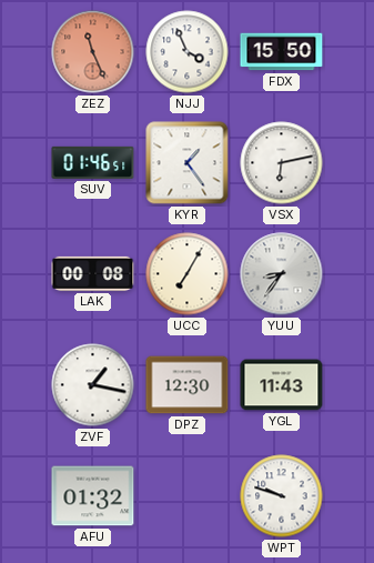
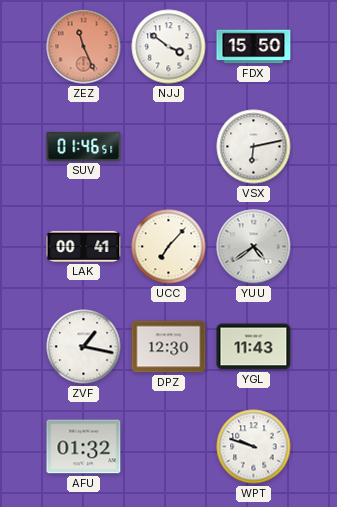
NJJ: 3:56 -> 3:51 (169, 47)
KYR: 1:24 -> none (188, 163)
LAK: 00:08 -> 00:41 (84, 246)
UCC: 7:05 -> 7:07 (169, 247)
YUU: 8:36 -> 4:39 (254, 247)
